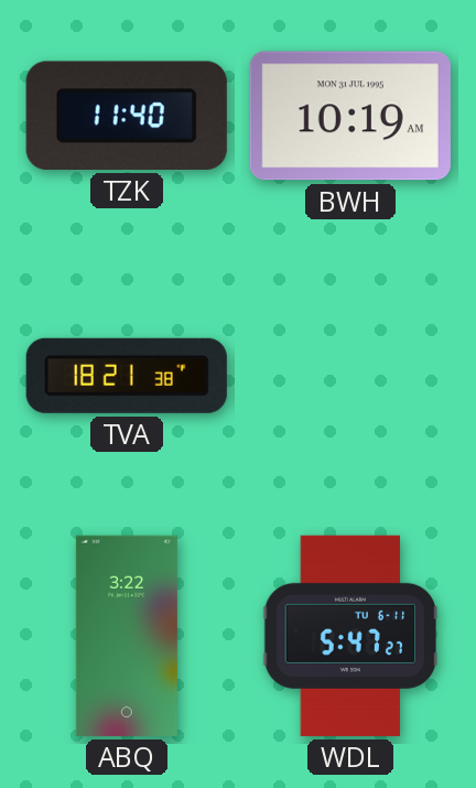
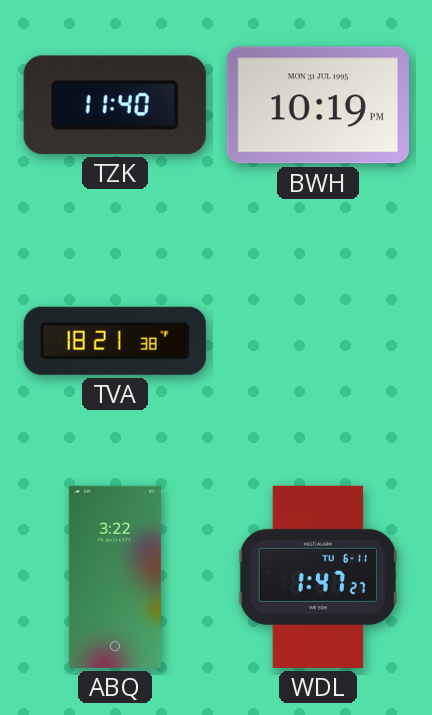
BWH: 10:19 AM -> 10:19 PM (318, 105)
WDL: 5:47 -> 1:47 (318, 577)
